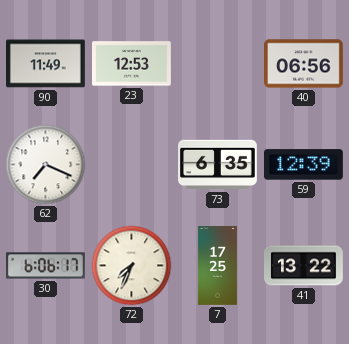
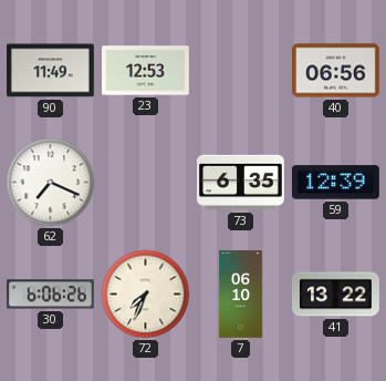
30: 6:06:17 -> 6:06:26 (51, 295)
7: 17:25 -> 06:10 (240, 295)
